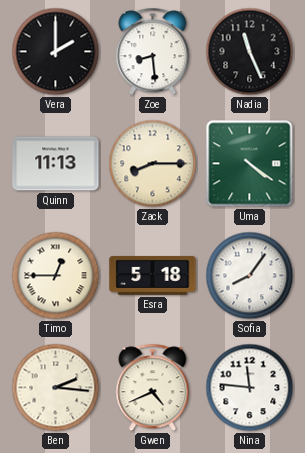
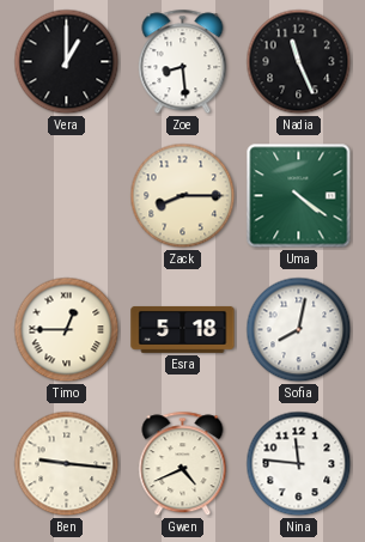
Vera: 2:00 -> 1:00 (67, 62)
Quinn: 11:13 -> none (56, 164)
Sofia: 8:06 -> 8:02 (299, 330)
Ben: 2:16 -> 9:16 (67, 464)
